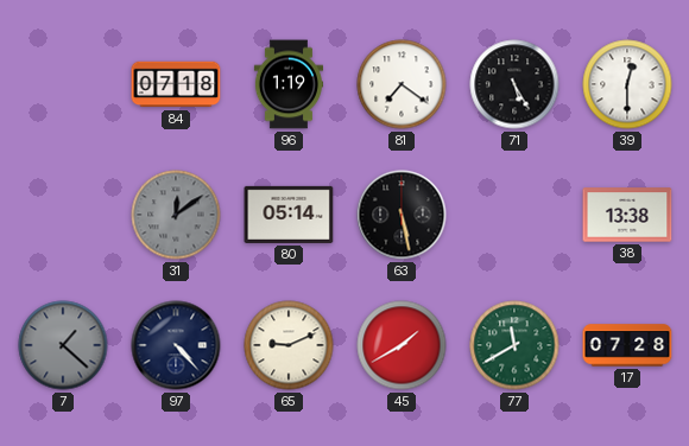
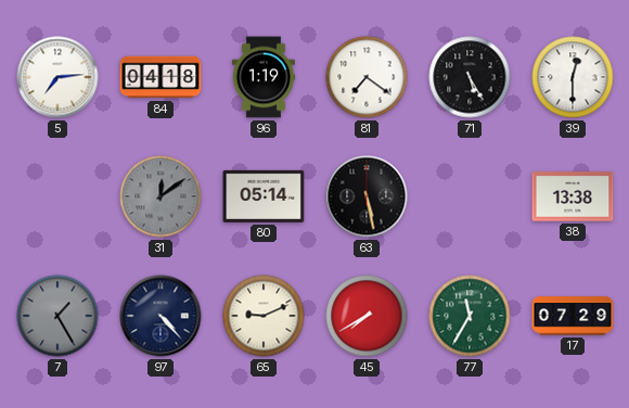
5: none -> 7:14 (57, 77)
84: 07:18 -> 04:18 (161, 77)
7: 1:22 -> 1:25 (57, 316)
45: 1:40 -> 7:40 (367, 316)
77: 11:40 -> 11:35 (470, 316)
17: 07:28 -> 07:29 (573, 316)
